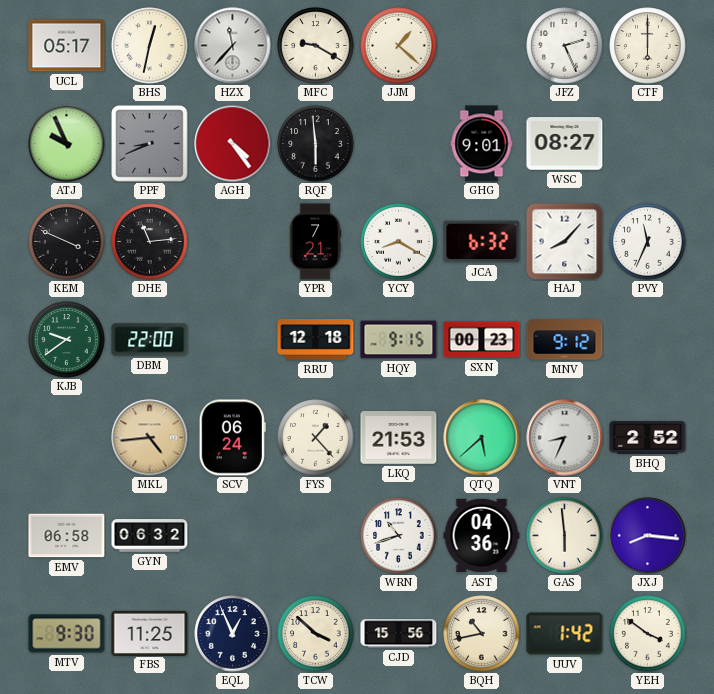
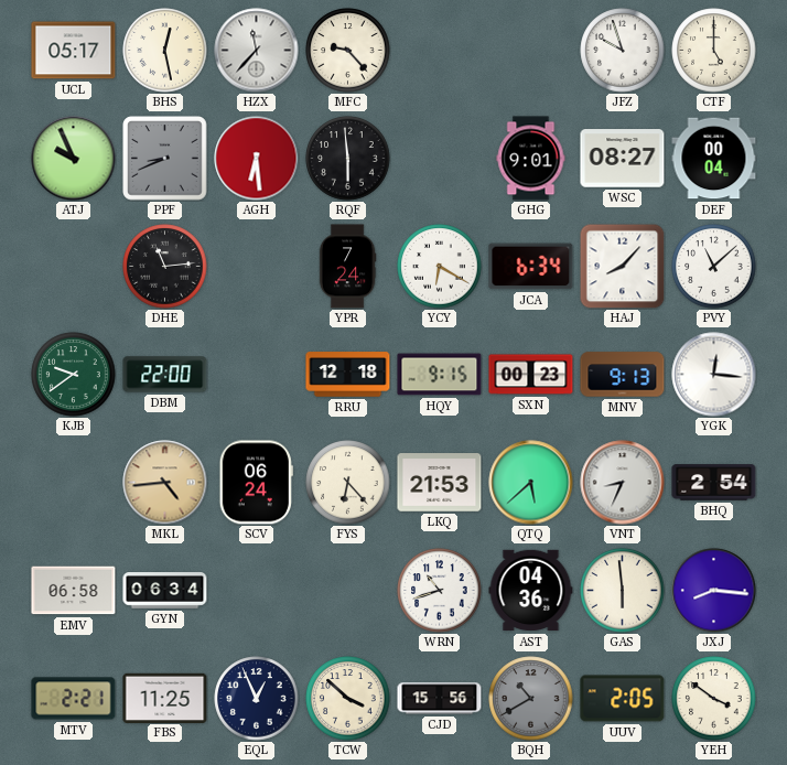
BHS: 12:32 -> 12:28 (165, 51)
MFC: 9:20 -> 9:23 (348, 51)
JJM: 1:22 -> none (399, 46)
JFZ: 2:26 -> 9:57 (623, 51)
CTF: 6:00 -> 5:00 (714, 51)
AGH: 4:24 -> 6:29 (257, 159)
DEF: none -> 00:04 (714, 159)
KEM: 3:49 -> none (67, 242)
YPR: 7:21 -> 7:24 (347, 267)
YCY: 8:20 -> 6:20 (440, 267)
JCA: 6:32 -> 6:34 (531, 267)
PVY: 11:34 -> 11:08 (714, 267)
MNV: 9:12 -> 9:13 (623, 375)
YGK: none -> 12:16 (714, 375)
FYS: 1:23 -> 6:23 (348, 483)
BHQ: 2:52 -> 2:54 (714, 483)
GYN: 06:32 -> 06:34 (165, 591)
MTV: 9:30 -> 2:21 (74, 699)
BQH: 10:43 -> 10:40 (531, 699)
BQH dial: cream -> grey (531, 699)
UUV: 1:42 -> 2:05 (623, 699)
